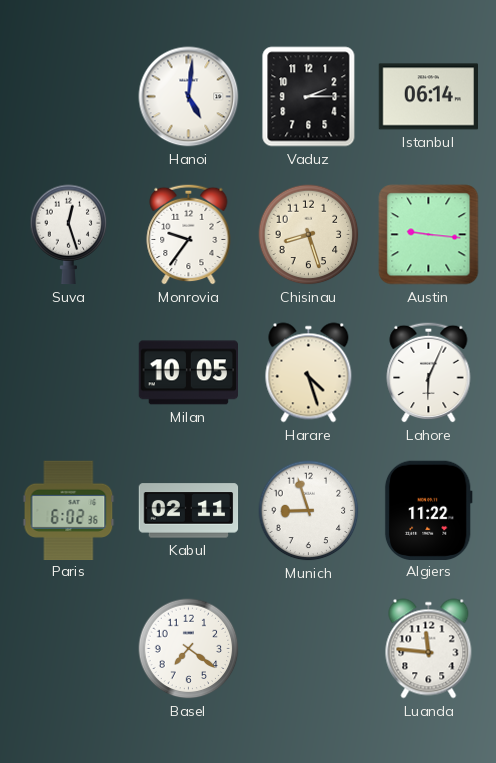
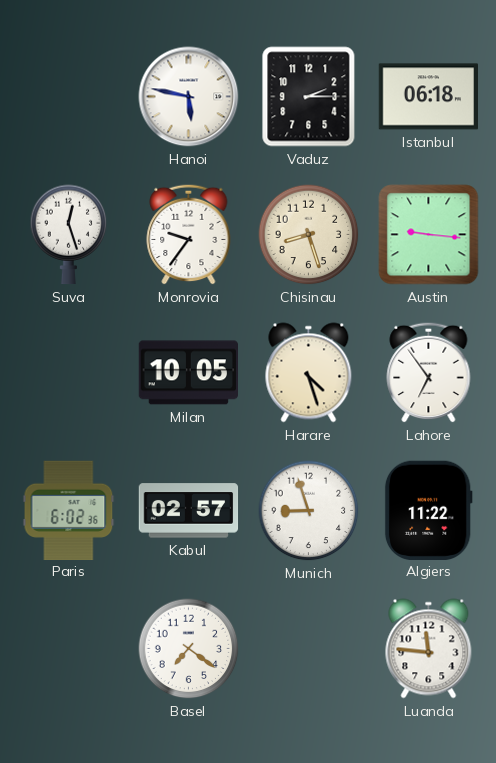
Hanoi: 5:01 -> 5:47 (189, 97)
Istanbul: 06:14 -> 06:18 (429, 97)
Lahore: 6:04 -> 6:54 (429, 372)
Kabul: 02:11 -> 02:57 (189, 511)
